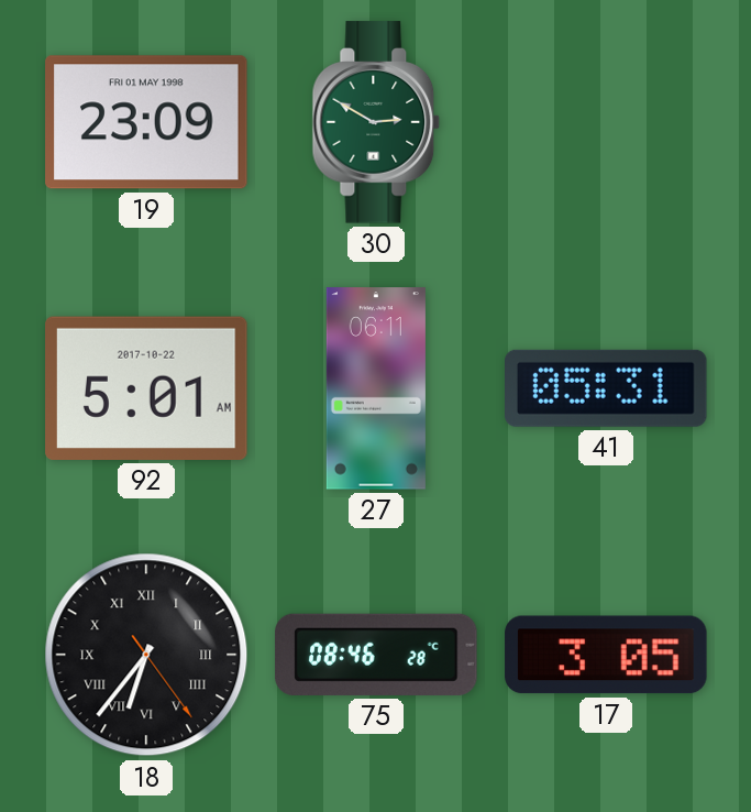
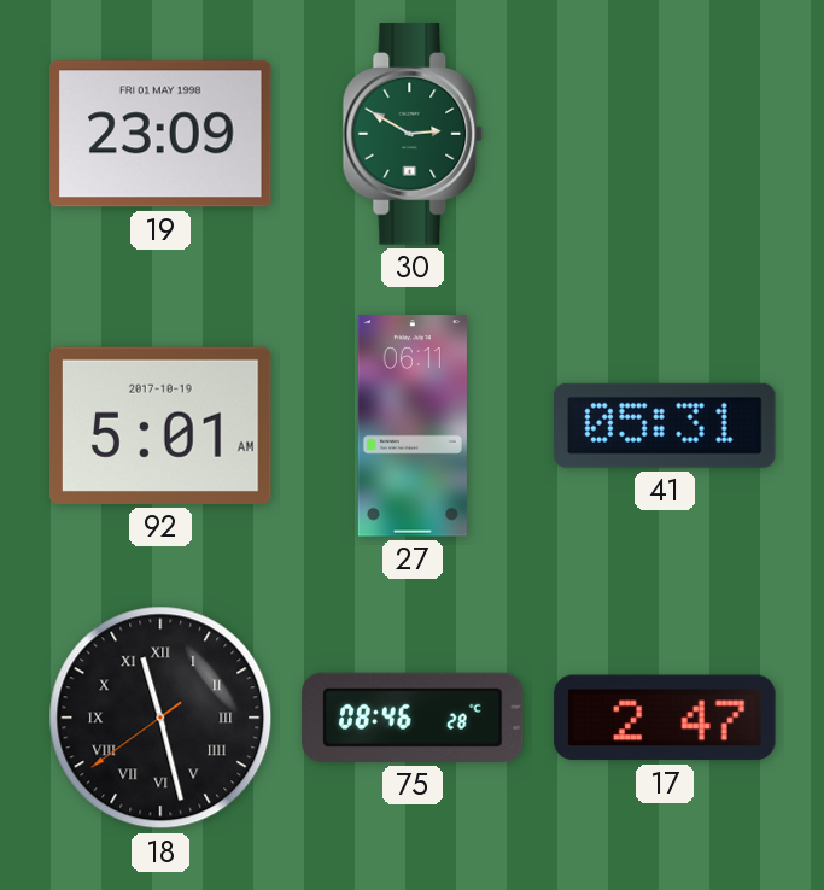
92 date: 2017-10-22 -> 2017-10-19 (160, 426)
18: 6:36 -> 11:27 (160, 718)
17: 3:05 -> 2:47 (665, 718)
